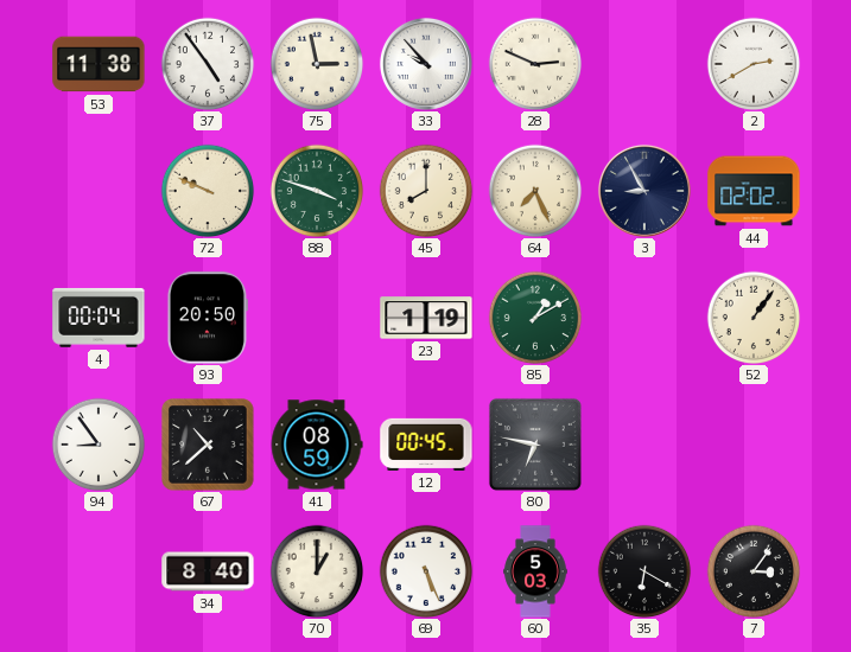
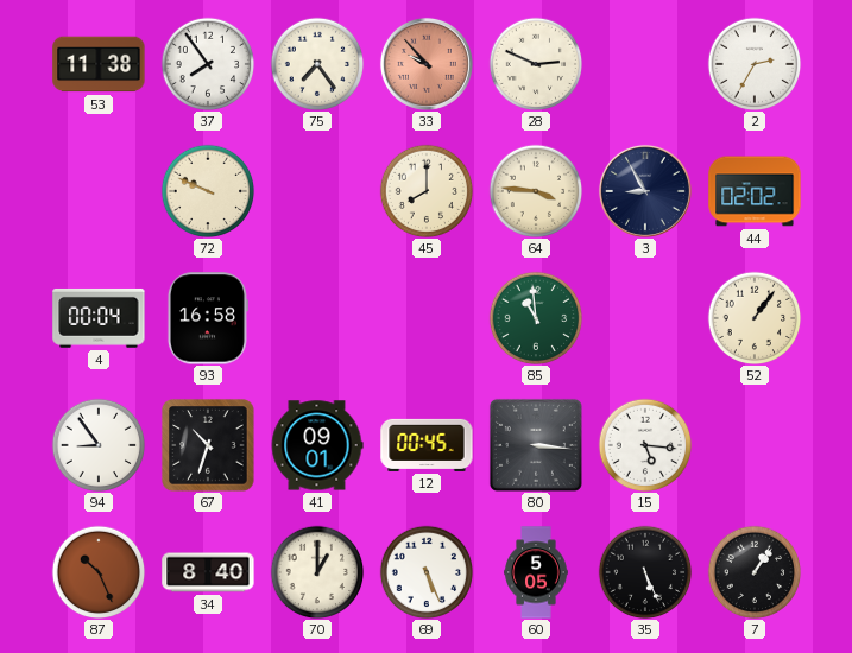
37: 4:54 -> 7:54 (208, 64)
75: 2:58 -> 7:24 (317, 64)
33 dial: white -> salmon (427, 64)
2: 2:40 -> 2:35 (755, 64)
88: 3:48 -> none (317, 191)
64: 7:26 -> 3:46 (536, 191)
93: 20:50 -> 16:58 (207, 318)
23: 1:19 -> none (426, 318)
85: 1:10 -> 10:59 (536, 318)
67: 10:38 -> 10:33 (208, 445)
41: 08:59 -> 09:01 (317, 445)
80: 6:47 -> 3:16 (536, 445)
15: none -> 5:16 (645, 445)
87: none -> 10:26 (99, 572)
60: 5:03 -> 5:05 (536, 572)
35: 6:20 -> 5:26 (645, 572)
7: 3:06 -> 1:06 (755, 572)
